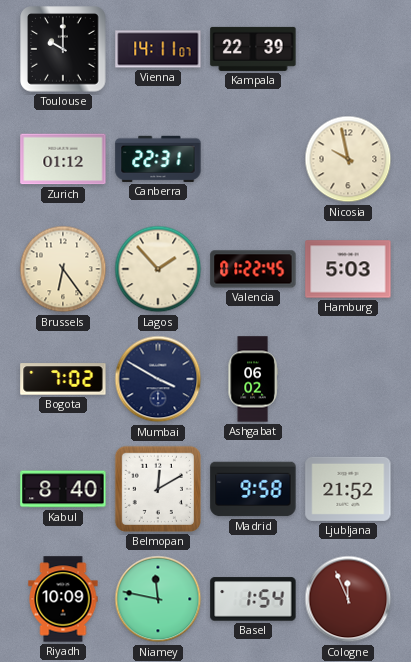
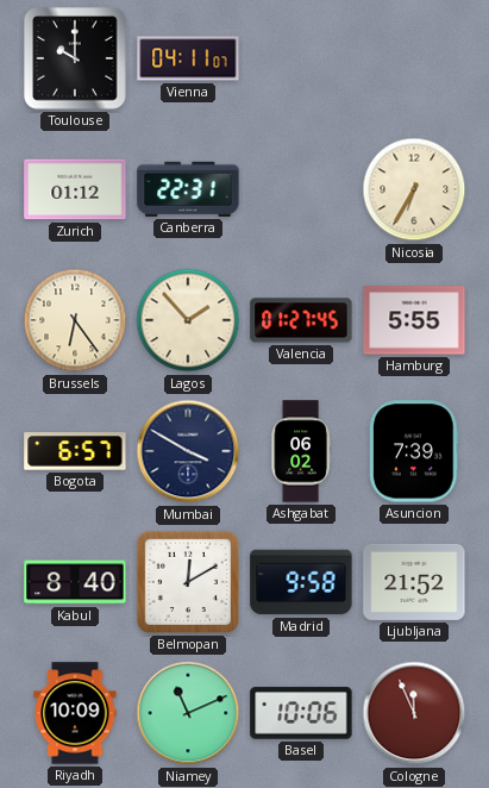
Vienna: 14:11 -> 04:11 (188, 58)
Kampala: 22:39 -> none (253, 49)
Nicosia: 9:58 -> 6:35 (414, 189)
Valencia: 01:22 -> 01:27 (301, 320)
Hamburg: 5:03 -> 5:55 (414, 320)
Bogota: 7:02 -> 6:57 (75, 451)
Asuncion: none -> 7:39 (414, 451)
Niamey: 11:47 -> 11:11 (188, 713)
Basel: 1:54 -> 10:06 (301, 713)
